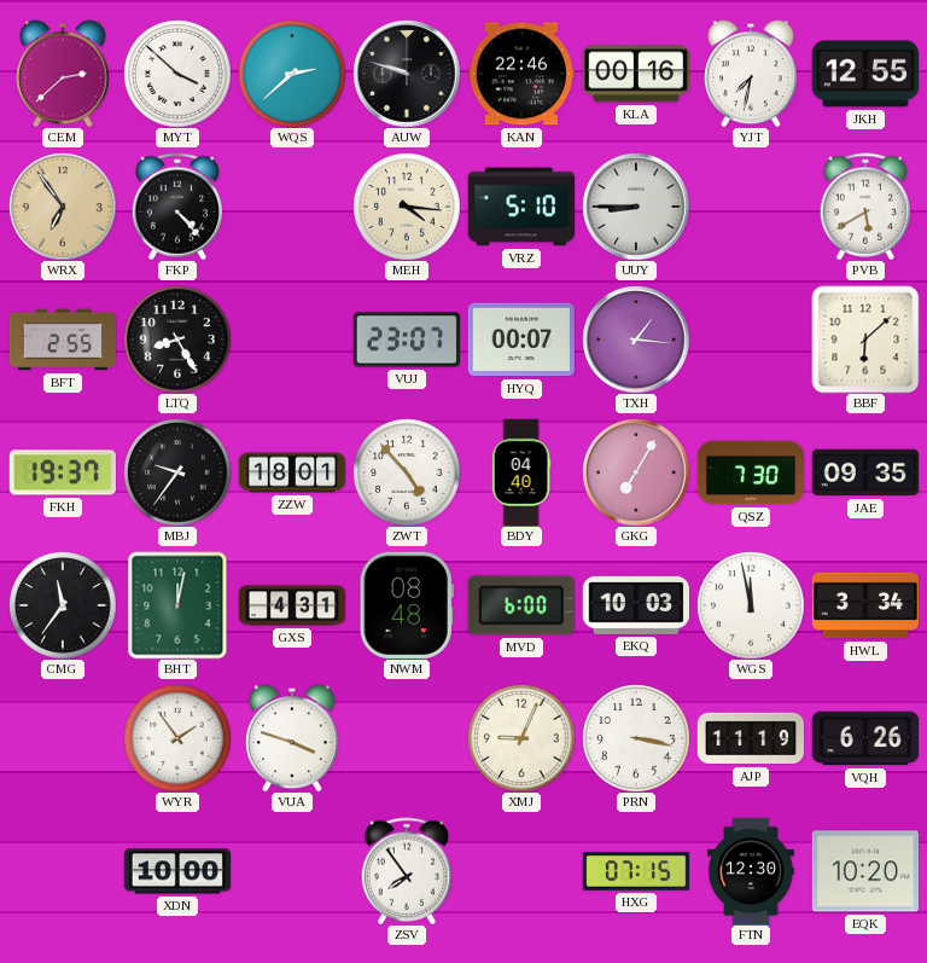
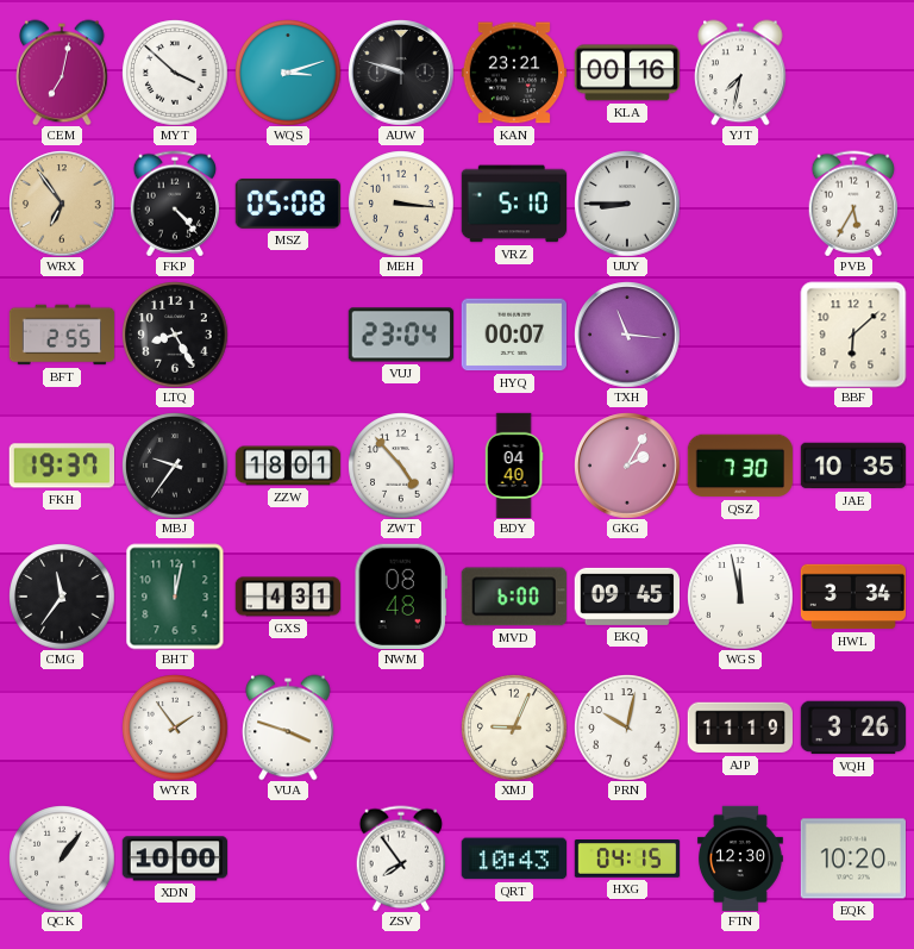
CEM: 2:38 -> 7:02 (62, 73)
WQS: 2:38 -> 3:12 (288, 73)
KAN: 22:46 -> 23:21 (513, 73)
JKH: 12:55 -> none (864, 74)
MSZ: none -> 05:08 (287, 204)
MEH: 4:16 -> 3:16 (401, 204)
PVB: 5:40 -> 5:35 (853, 204)
VUJ: 23:07 -> 23:04 (400, 335)
TXH: 1:16 -> 11:16 (627, 335)
GKG: 7:05 -> 2:05 (627, 466)
JAE: 09:35 -> 10:35 (853, 466)
EKQ: 10:03 -> 09:45 (626, 597)
PRN: 3:17 -> 10:02 (627, 728)
VQH: 6:26 -> 3:26 (852, 728)
QCK: none -> 1:06 (62, 859)
QRT: none -> 10:43 (513, 859)
HXG: 07:15 -> 04:15 (627, 860)
